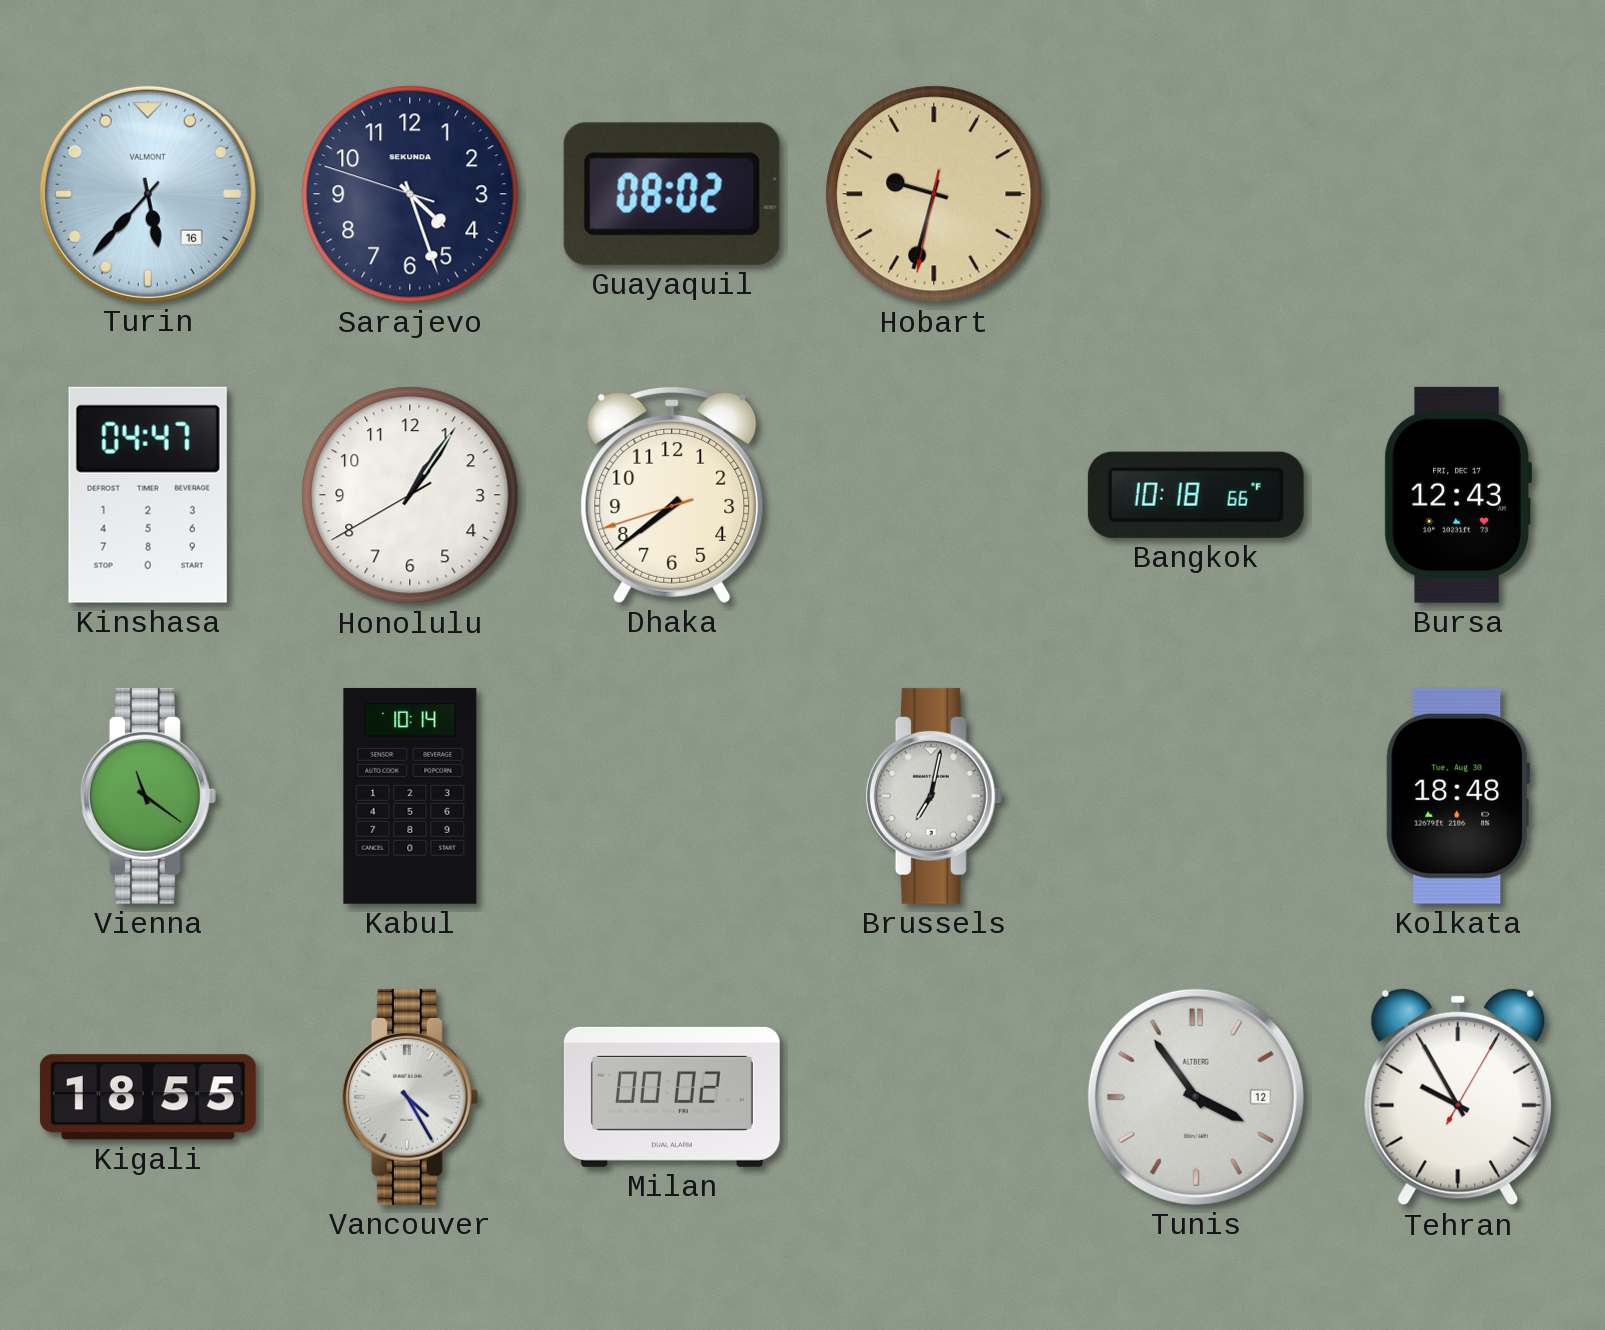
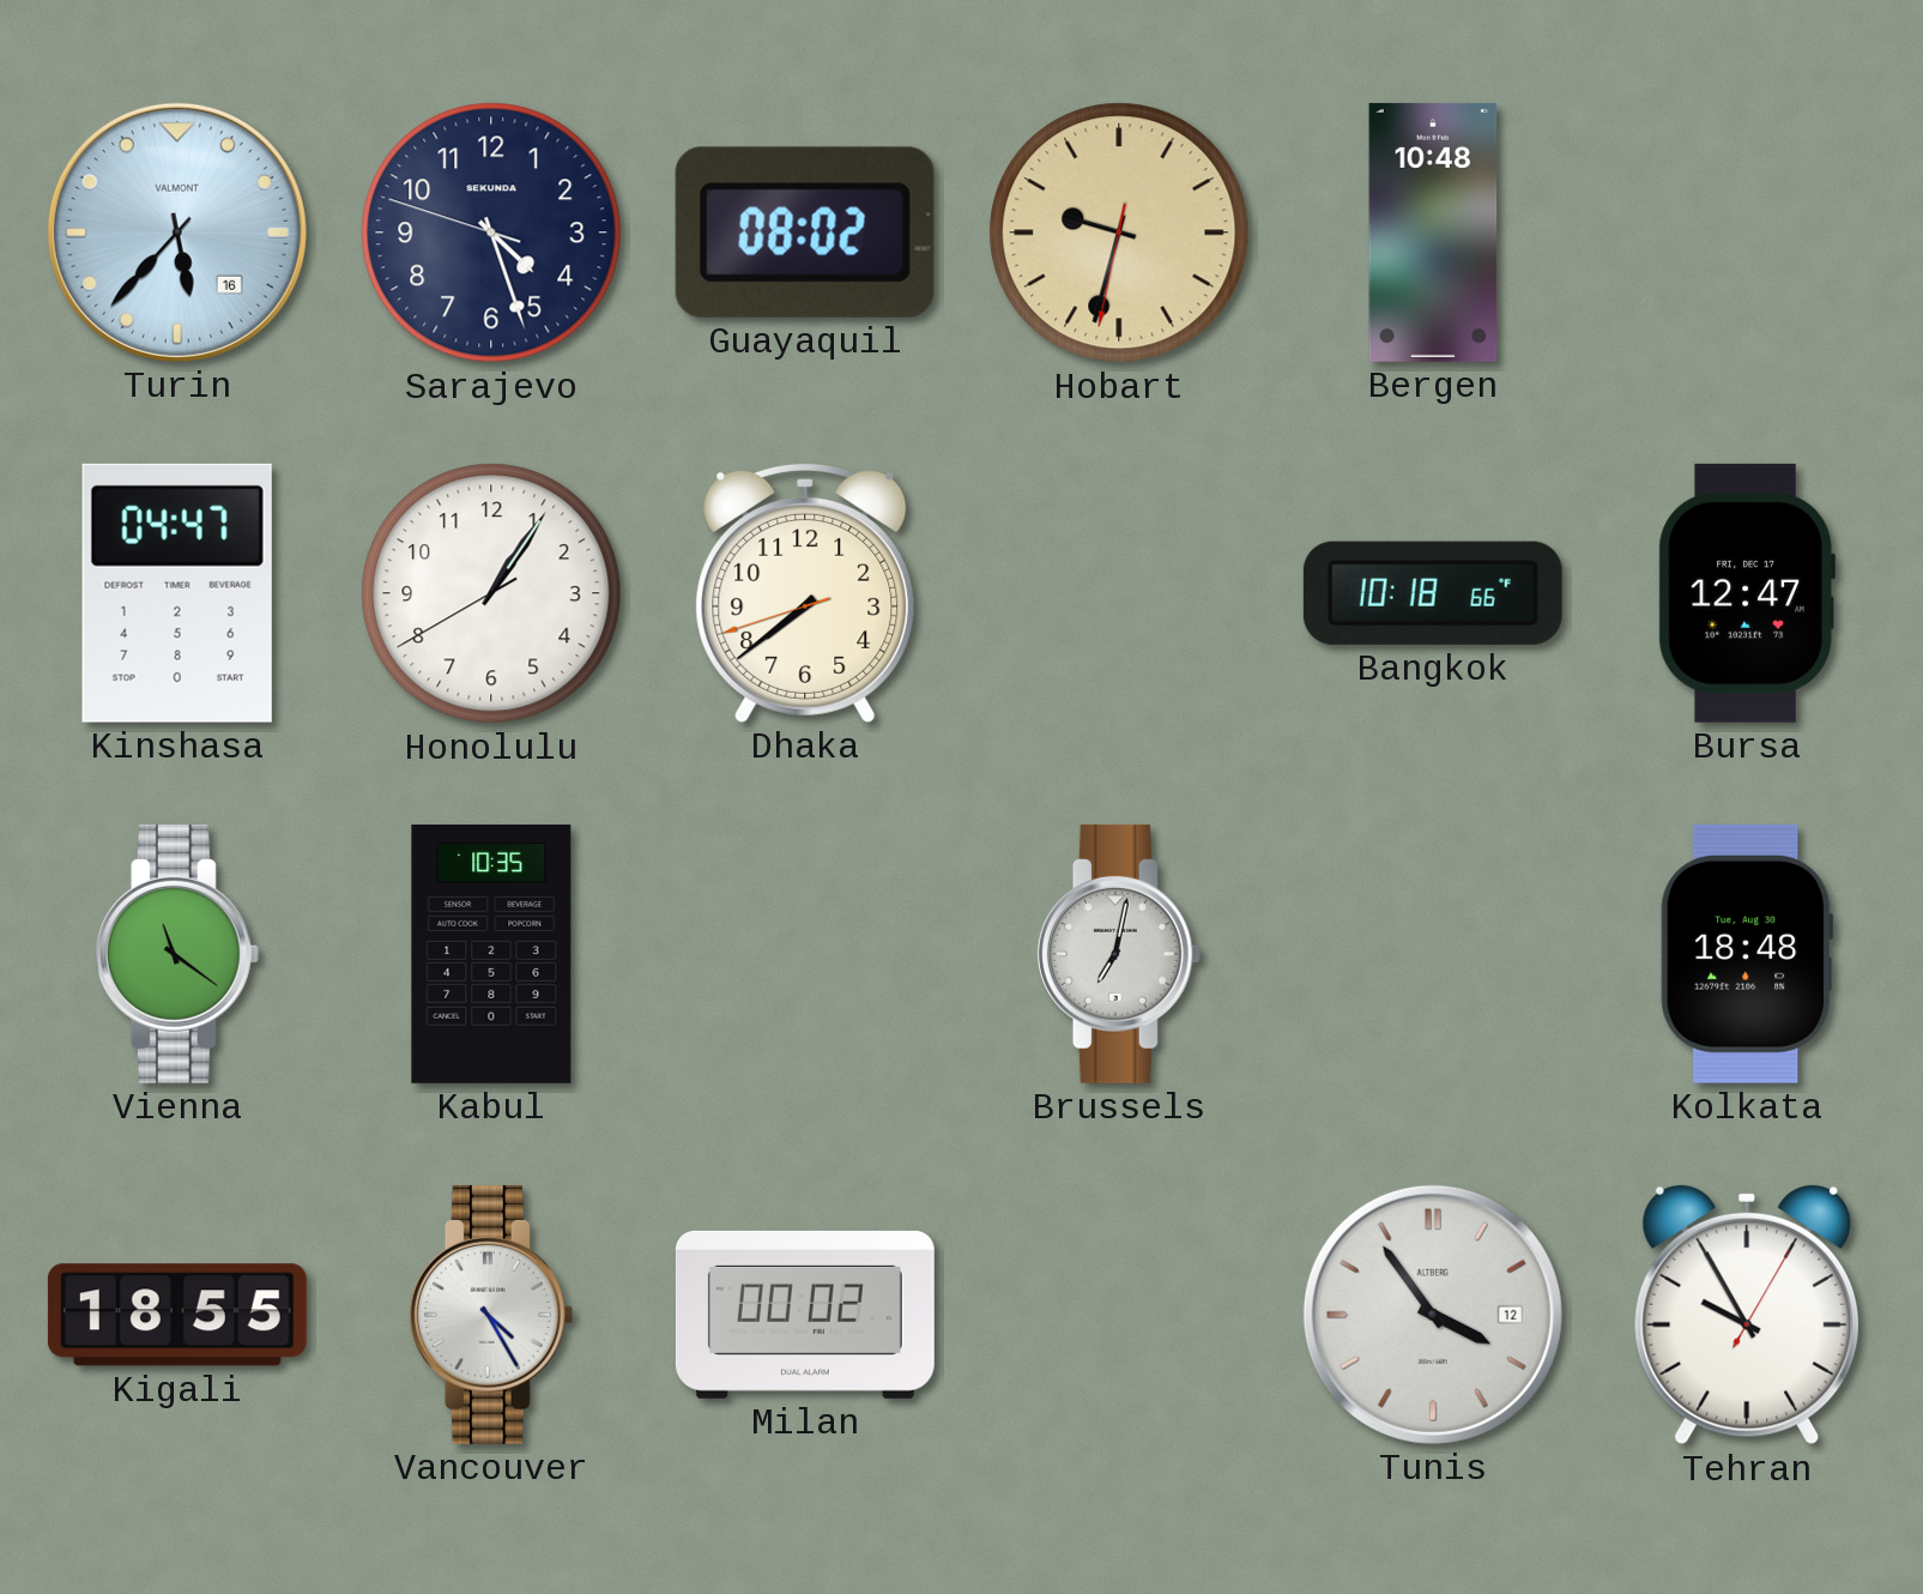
Bergen: none -> 10:48 (1433, 233)
Bursa: 12:43 -> 12:47 (1747, 593)
Kabul: 10:14 -> 10:35 (491, 954)
